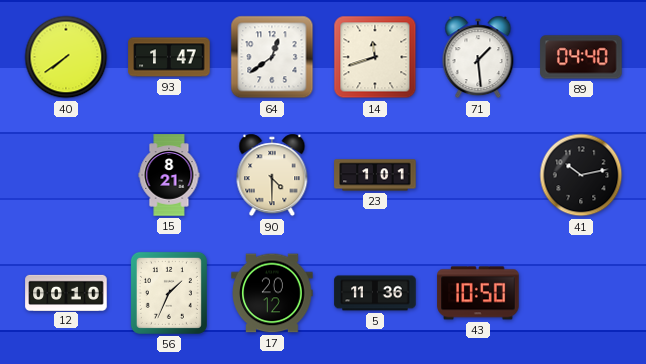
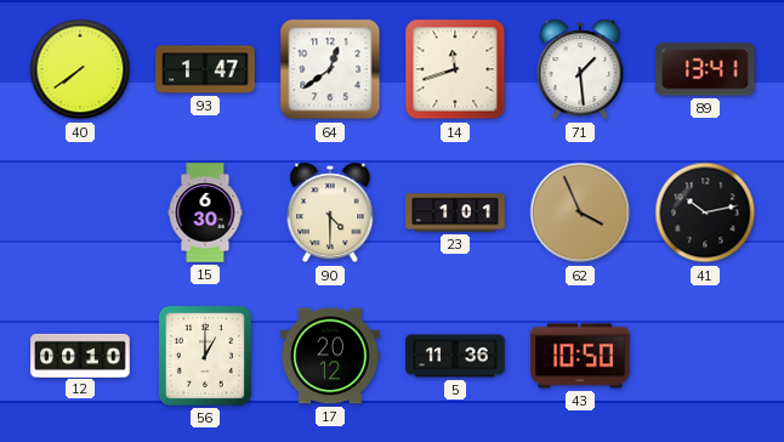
89: 04:40 -> 13:41 (705, 69)
15: 8:21 -> 6:30 (205, 212)
62: none -> 3:56 (580, 212)
56: 1:34 -> 1:00 (205, 356)
